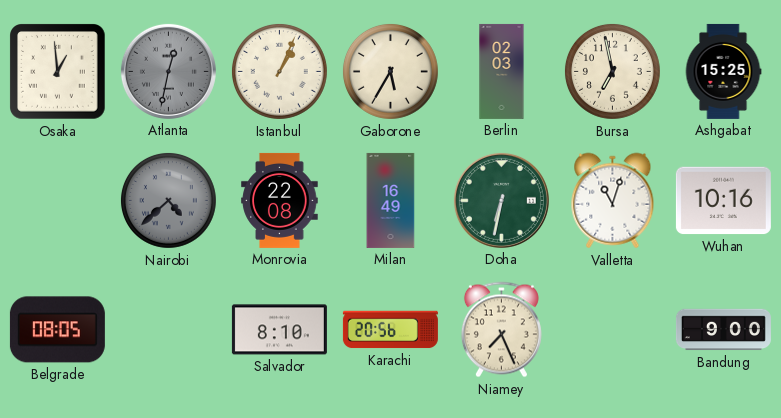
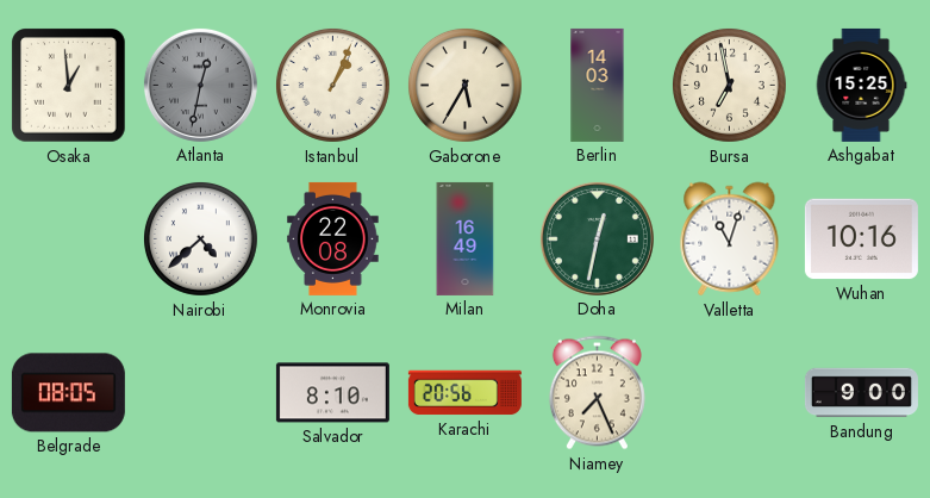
Berlin: 02:03 -> 14:03 (598, 85)
Nairobi dial: grey -> white (200, 238)
Doha: 6:32 -> 12:32 (597, 238)
